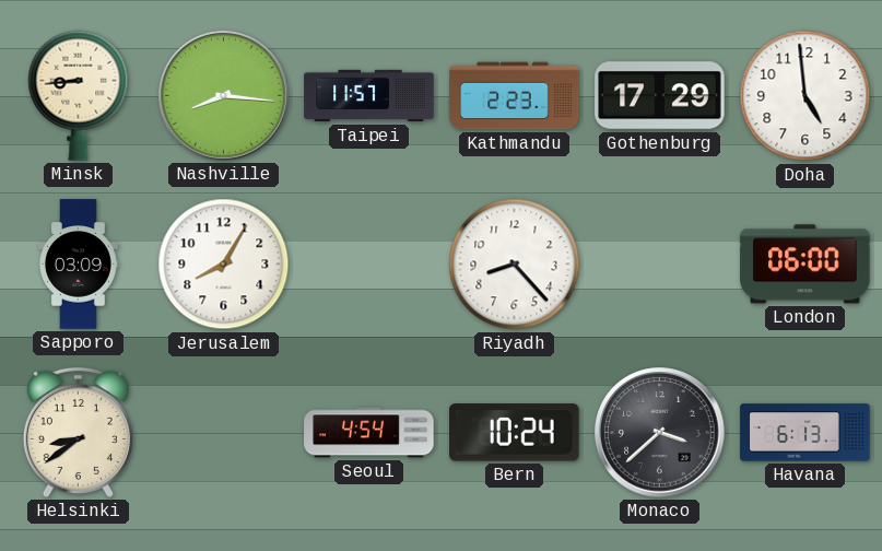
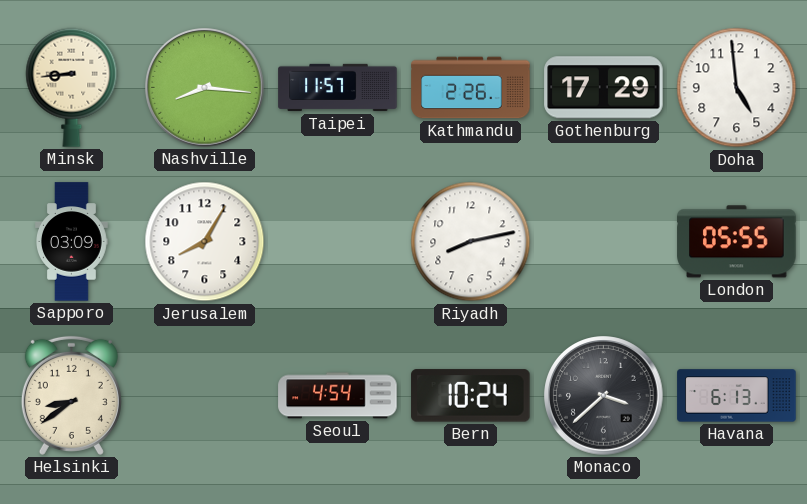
Kathmandu: 2:23 -> 2:26 (471, 88)
Riyadh: 8:23 -> 8:13 (471, 242)
London: 06:00 -> 05:55 (737, 242)
